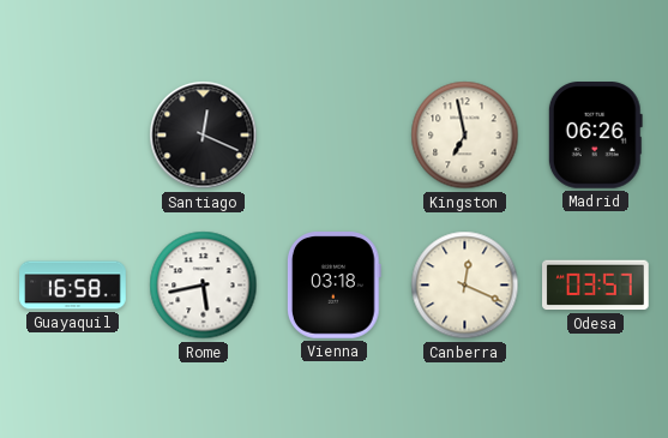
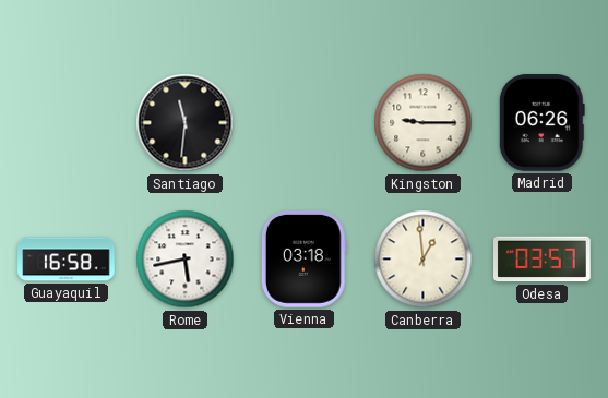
Santiago: 12:19 -> 11:31 (186, 123)
Kingston: 6:58 -> 9:15 (424, 123)
Canberra: 12:19 -> 12:59 (424, 260)
